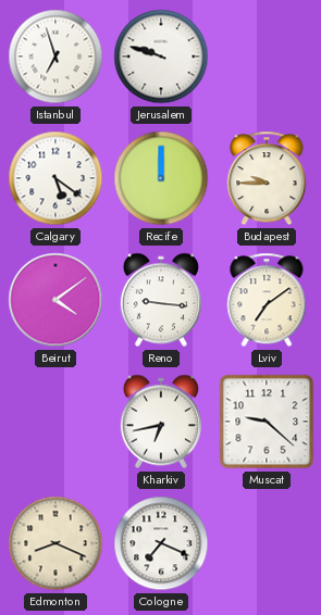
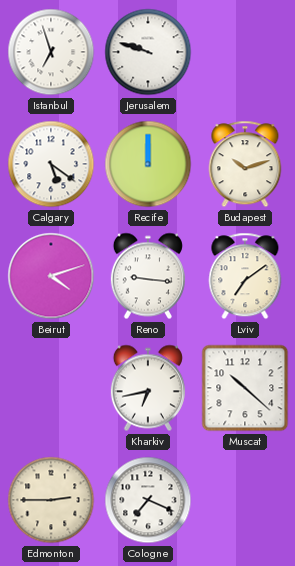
Budapest: 9:45 -> 10:12 (245, 164)
Beirut: 4:09 -> 4:12 (51, 276)
Muscat: 9:22 -> 10:22 (245, 388)
Edmonton: 8:19 -> 2:45 (51, 500)
